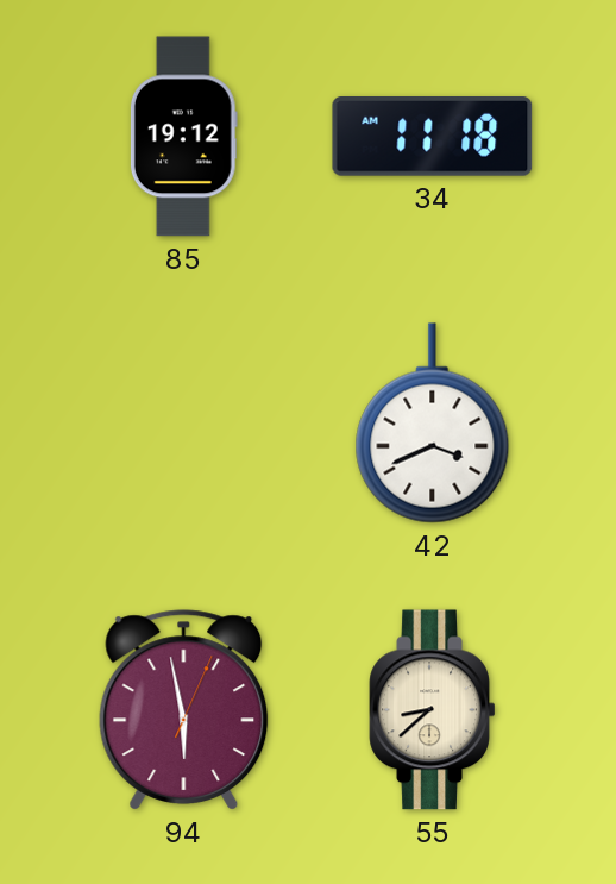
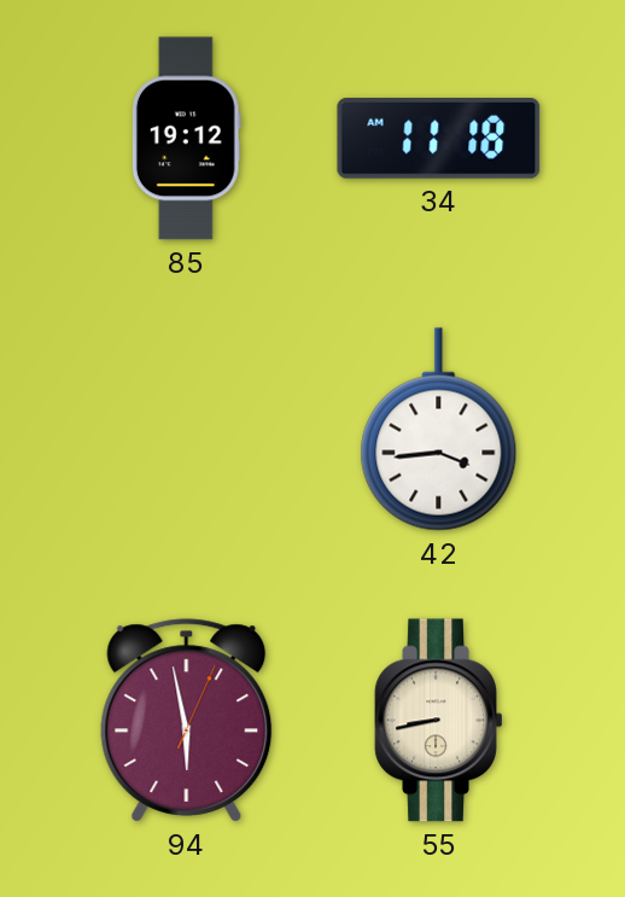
42: 3:41 -> 3:44 (439, 430)
55: 8:38 -> 8:43 (439, 721)
